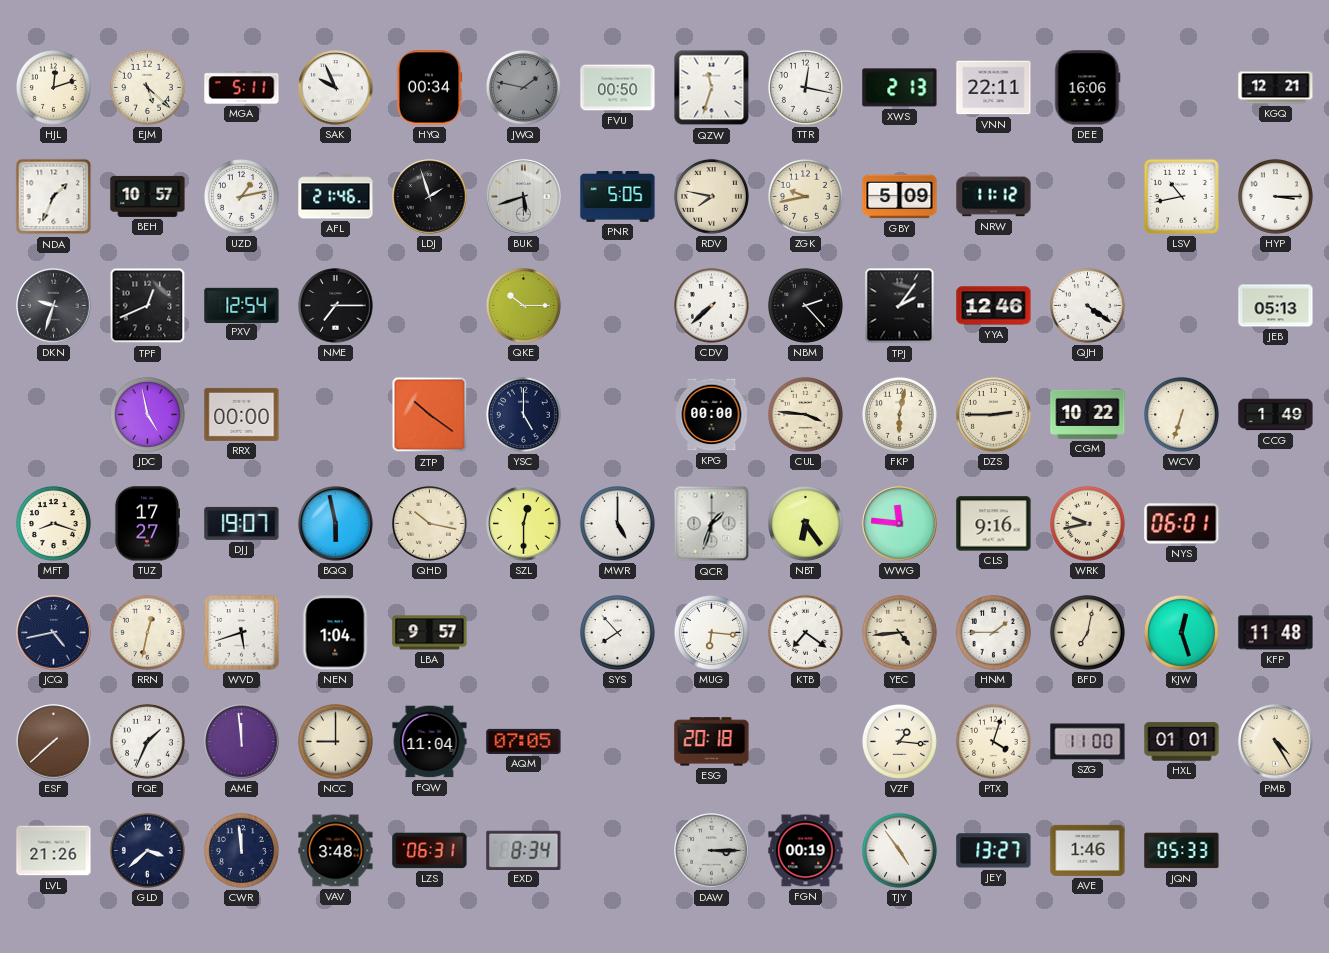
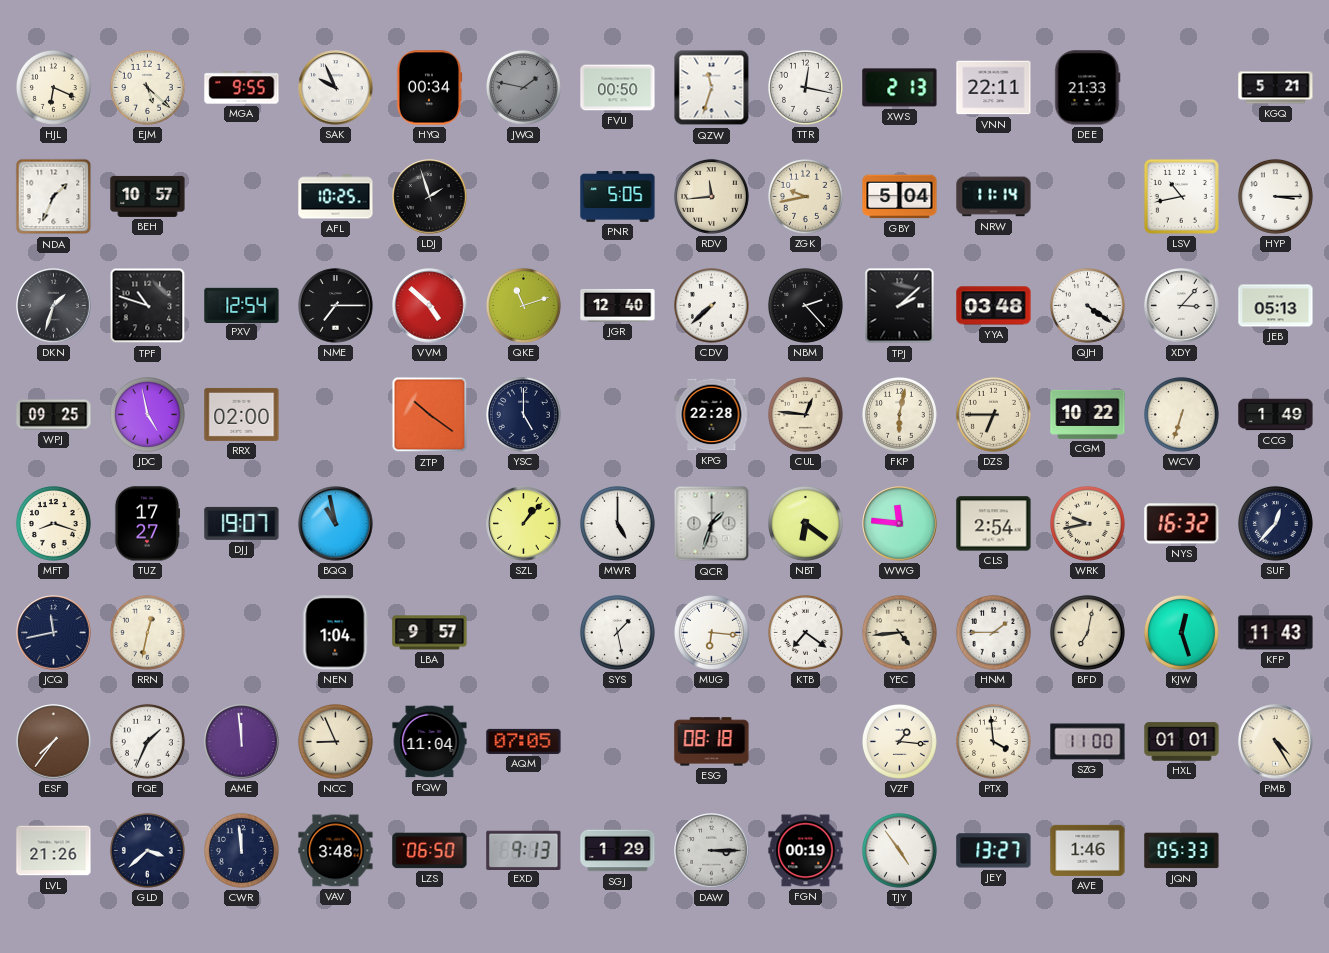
HJL: 12:12 -> 6:19 (53, 87)
MGA: 5:11 -> 9:55 (242, 88)
DEE: 16:06 -> 21:33 (1088, 88)
KGQ: 12:21 -> 5:21 (1276, 88)
UZD: 1:13 -> none (241, 196)
AFL: 21:46 -> 10:25 (336, 197)
BUK: 5:42 -> none (524, 197)
RDV: 7:47 -> 11:44 (711, 196)
GBY: 5:09 -> 5:04 (900, 197)
NRW: 11:12 -> 11:14 (994, 197)
DKN: 9:33 -> 1:33 (54, 306)
TPF: 12:41 -> 10:48 (148, 306)
VVM: none -> 4:52 (430, 306)
QKE: 10:15 -> 11:12 (523, 305)
JGR: none -> 12:40 (618, 305)
TPJ: 2:06 -> 2:08 (900, 306)
YYA: 12:46 -> 03:48 (994, 306)
XDY: none -> 3:07 (1182, 306)
WPJ: none -> 09:25 (54, 415)
RRX: 00:00 -> 02:00 (242, 414)
KPG: 00:00 -> 22:28 (712, 415)
CUL: 3:46 -> 12:46 (805, 414)
DZS: 2:45 -> 6:45 (993, 414)
BQQ: 5:58 -> 10:58 (336, 524)
QHD: 10:17 -> none (429, 523)
SZL: 12:30 -> 1:07 (524, 524)
NBT: 6:24 -> 6:21 (805, 523)
CLS: 9:16 -> 2:54 (994, 524)
NYS: 06:01 -> 16:32 (1182, 524)
SUF: none -> 12:37 (1275, 523)
JCQ: 4:43 -> 11:43 (54, 633)
WVD: 5:42 -> none (242, 633)
SYS: 7:53 -> 1:28 (617, 632)
KFP: 11:48 -> 11:43 (1276, 633)
ESF: 7:38 -> 7:36 (54, 742)
NCC: 9:00 -> 8:56 (335, 741)
ESG: 20:18 -> 08:18 (712, 742)
PTX: 4:03 -> 3:59 (993, 741)
LZS: 06:31 -> 06:50 (430, 851)
EXD: 8:34 -> 9:13 (524, 850)
SGJ: none -> 1:29 (618, 851)
